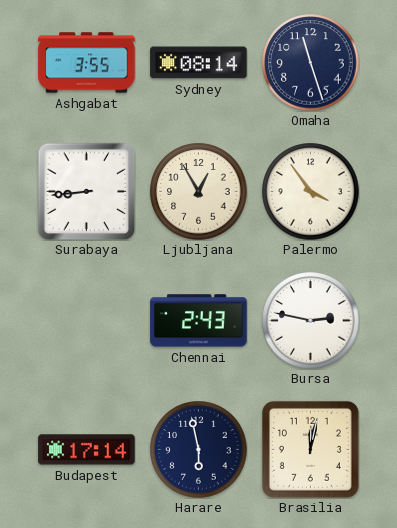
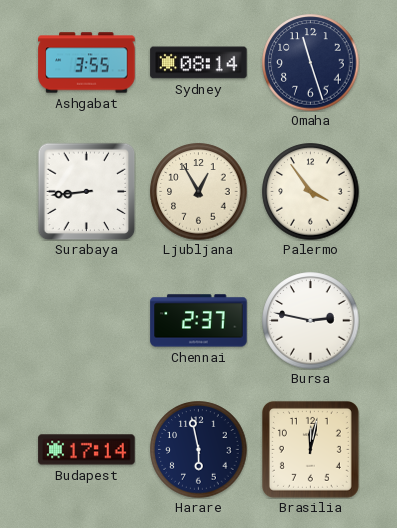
Chennai: 2:43 -> 2:37 (199, 321)
